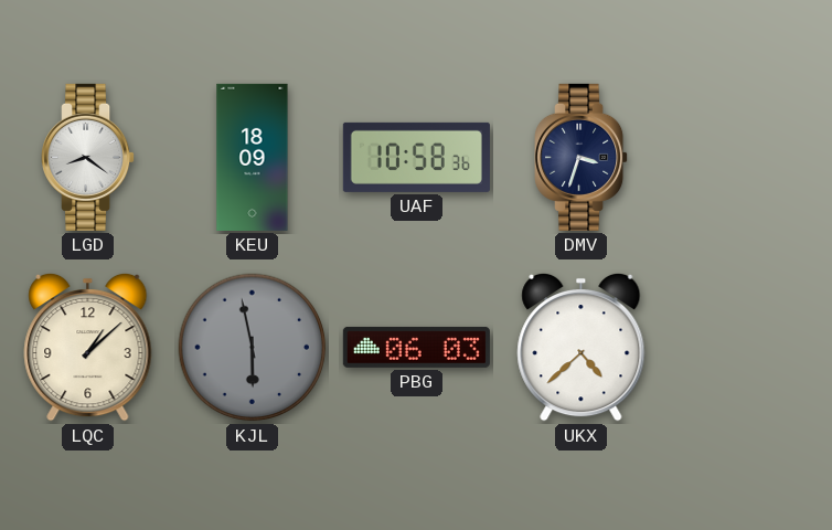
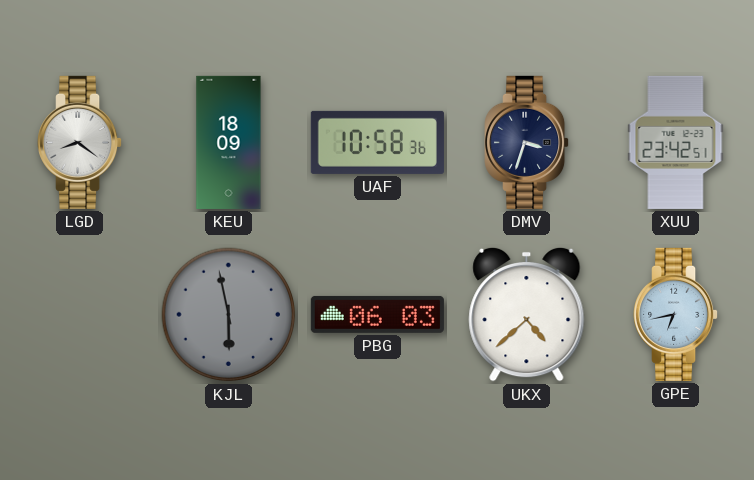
XUU: none -> 23:42 (676, 142)
LQC: 1:08 -> none (88, 347)
GPE: none -> 6:43 (676, 314)
